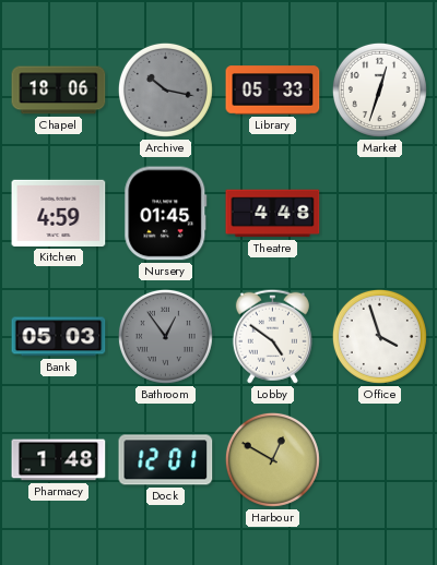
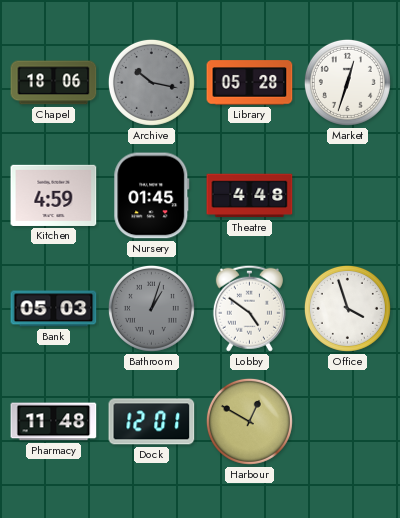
Library: 05:33 -> 05:28 (250, 83)
Bathroom: 12:54 -> 1:03 (151, 308)
Pharmacy: 1:48 -> 11:48 (54, 422)
